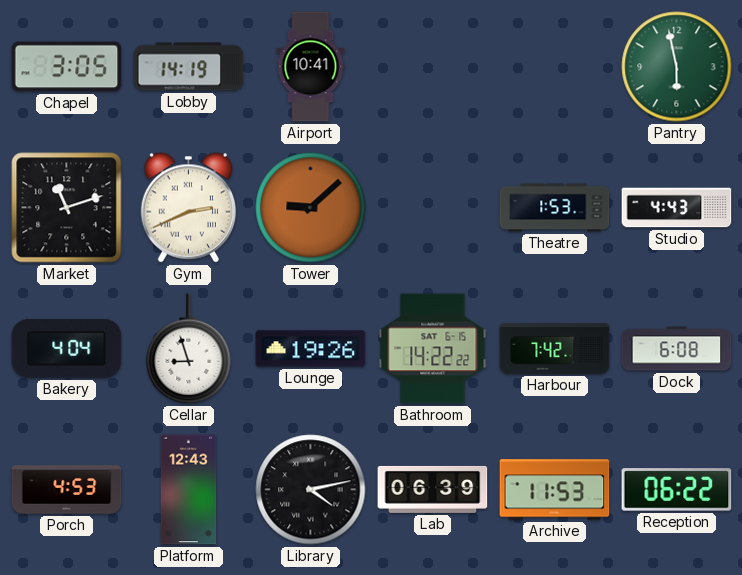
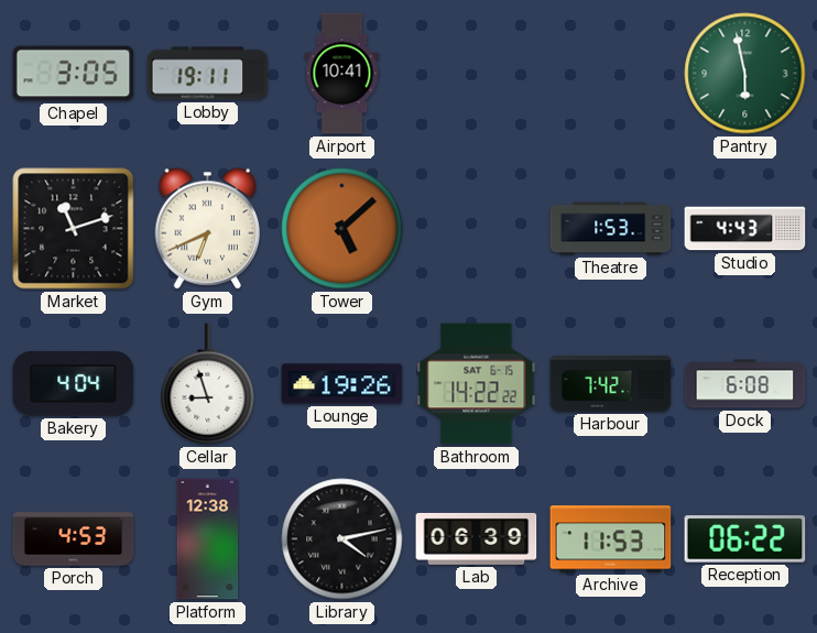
Lobby: 14:19 -> 19:11 (208, 74)
Gym: 2:41 -> 6:41 (207, 229)
Tower: 9:08 -> 5:08 (342, 229)
Platform: 12:43 -> 12:38 (208, 539)
